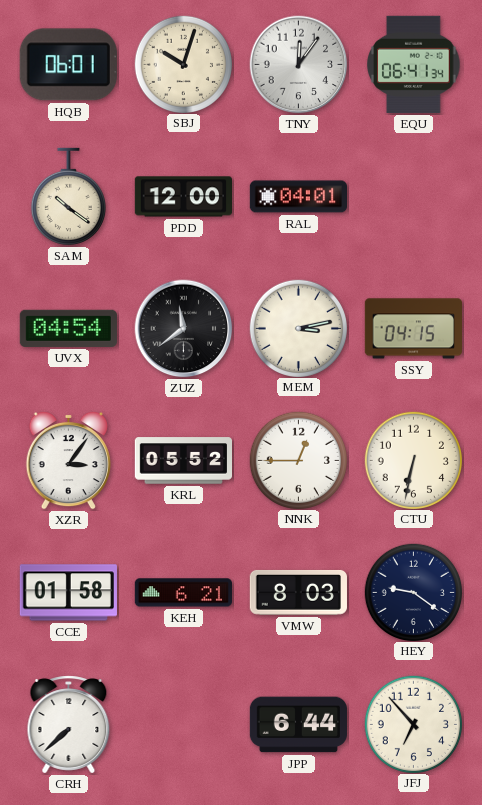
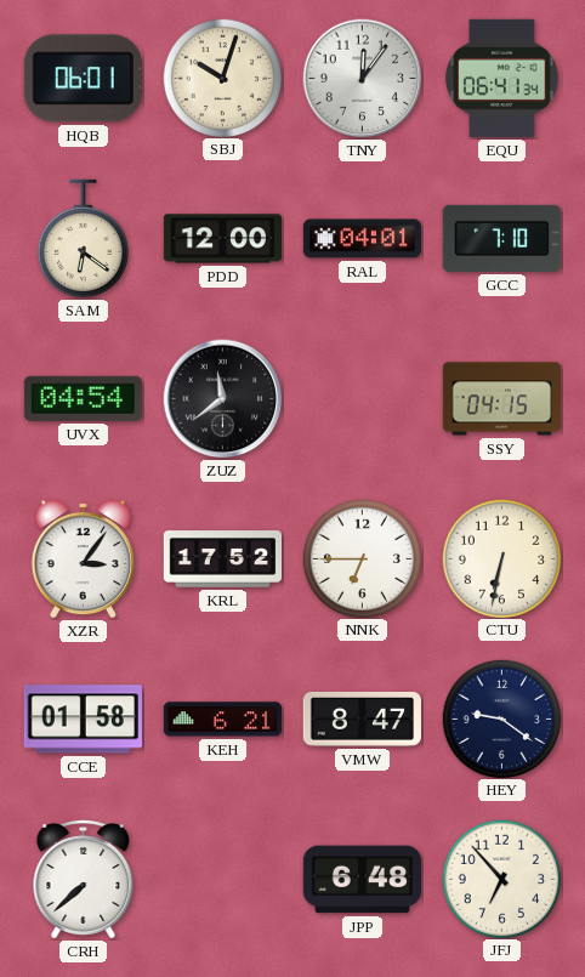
SAM: 10:21 -> 6:21 (83, 239)
GCC: none -> 7:10 (501, 238)
MEM: 3:13 -> none (298, 328)
KRL: 05:52 -> 17:52 (222, 559)
NNK: 12:45 -> 6:45 (362, 558)
VMW: 8:03 -> 8:47 (362, 720)
JPP: 6:44 -> 6:48 (362, 880)
